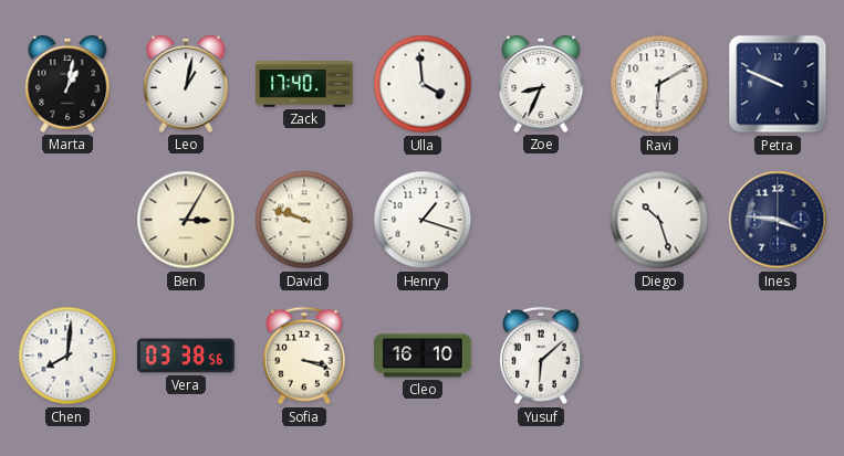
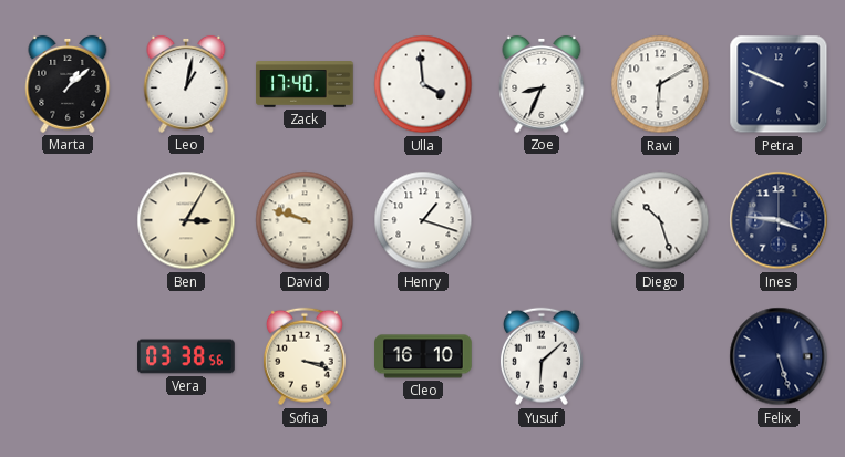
Marta: 1:02 -> 1:08 (68, 84)
Chen: 8:01 -> none (67, 356)
Felix: none -> 5:27 (779, 356)
